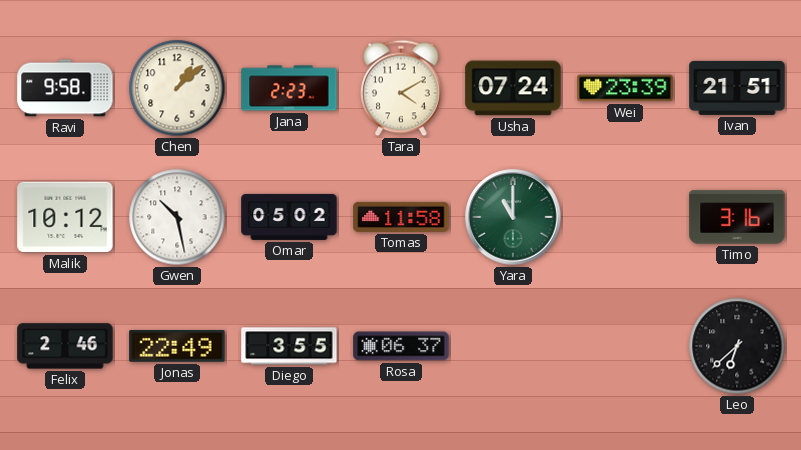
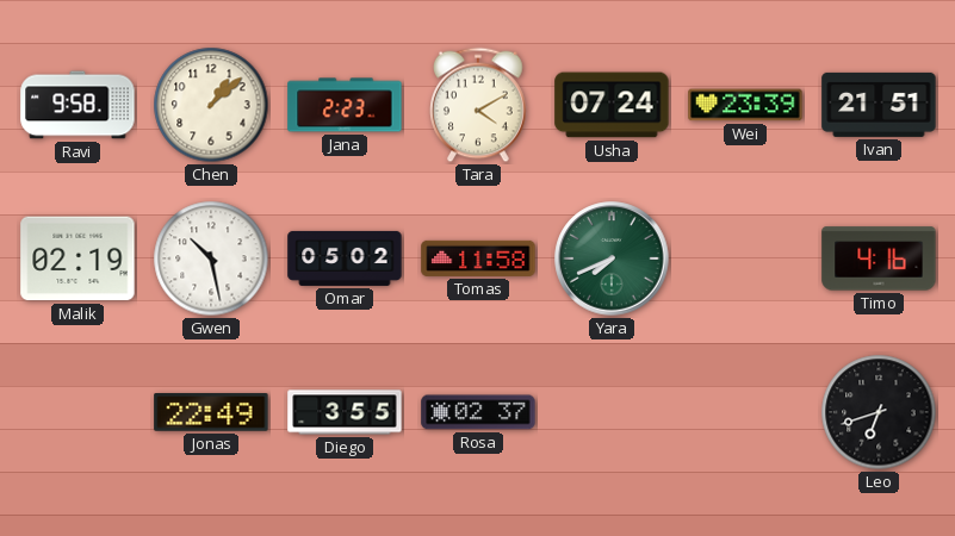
Malik: 10:12 -> 02:19 (77, 258)
Yara: 11:00 -> 7:41 (612, 258)
Timo: 3:16 -> 4:16 (879, 258)
Felix: 2:46 -> none (65, 346)
Rosa: 06:37 -> 02:37 (478, 412)
Leo: 6:38 -> 6:42 (879, 412)
